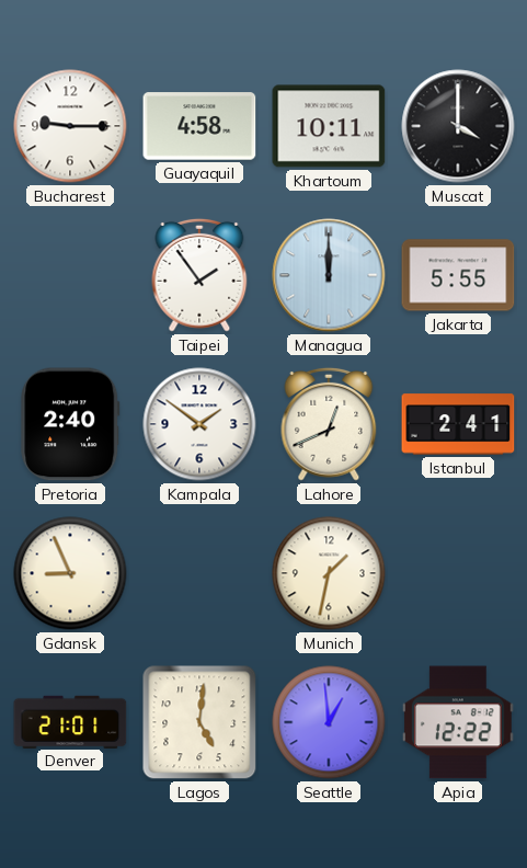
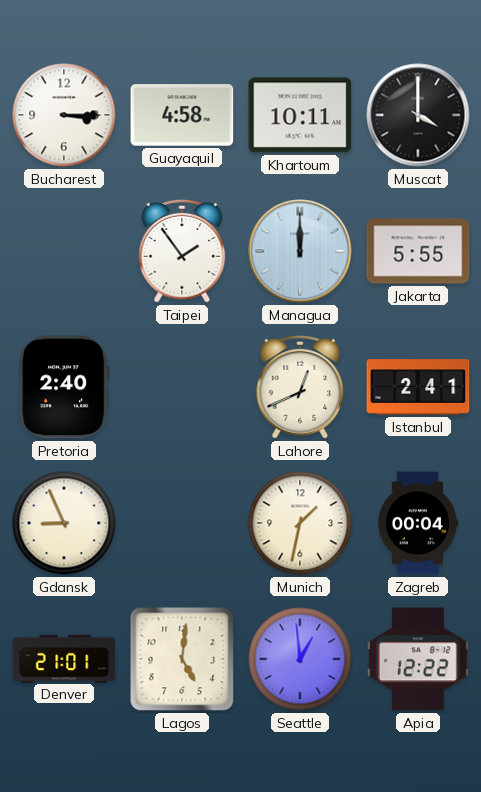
Bucharest: 9:15 -> 3:15 (64, 115)
Kampala: 1:51 -> none (199, 424)
Zagreb: none -> 00:04 (417, 523)
